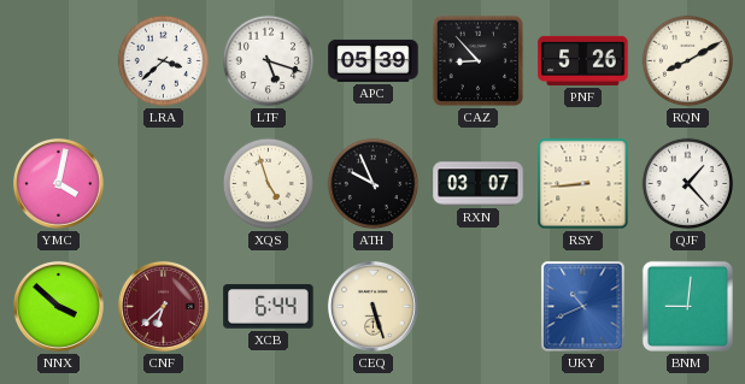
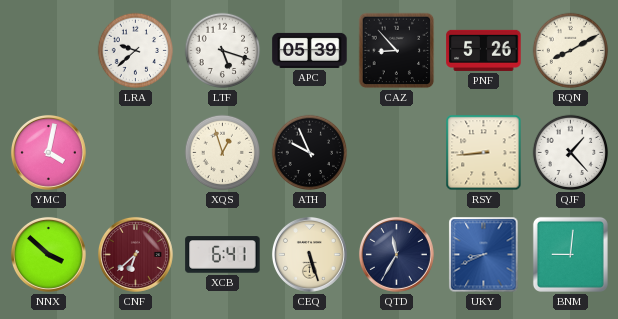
LRA: 3:38 -> 9:38 (136, 51)
XQS: 4:57 -> 12:57 (223, 153)
RXN: 03:07 -> none (479, 184)
XCB: 6:44 -> 6:41 (223, 255)
QTD: none -> 11:35 (396, 254)
UKY: 10:41 -> 8:41 (484, 255)
